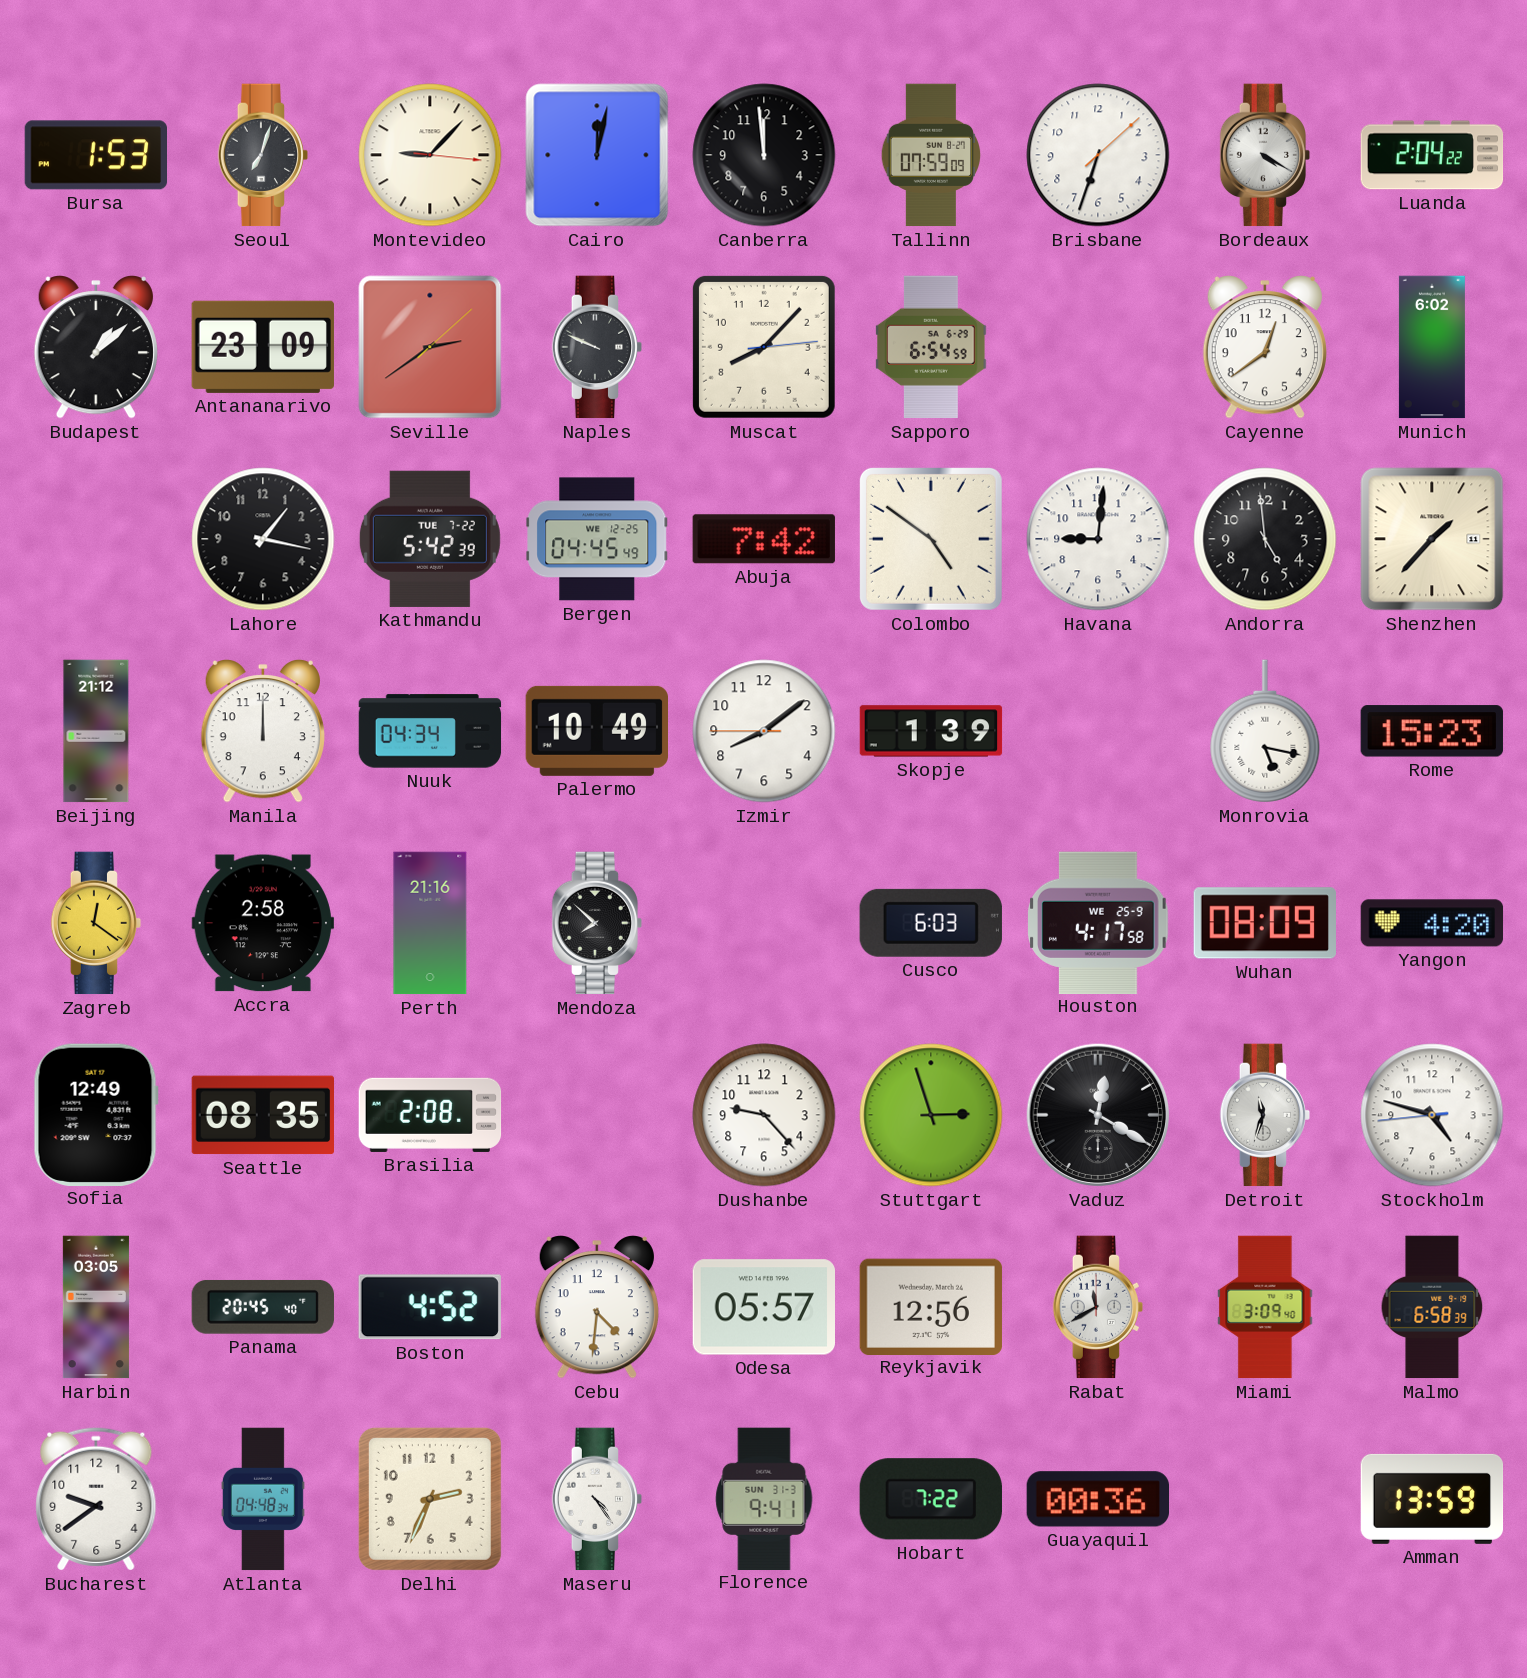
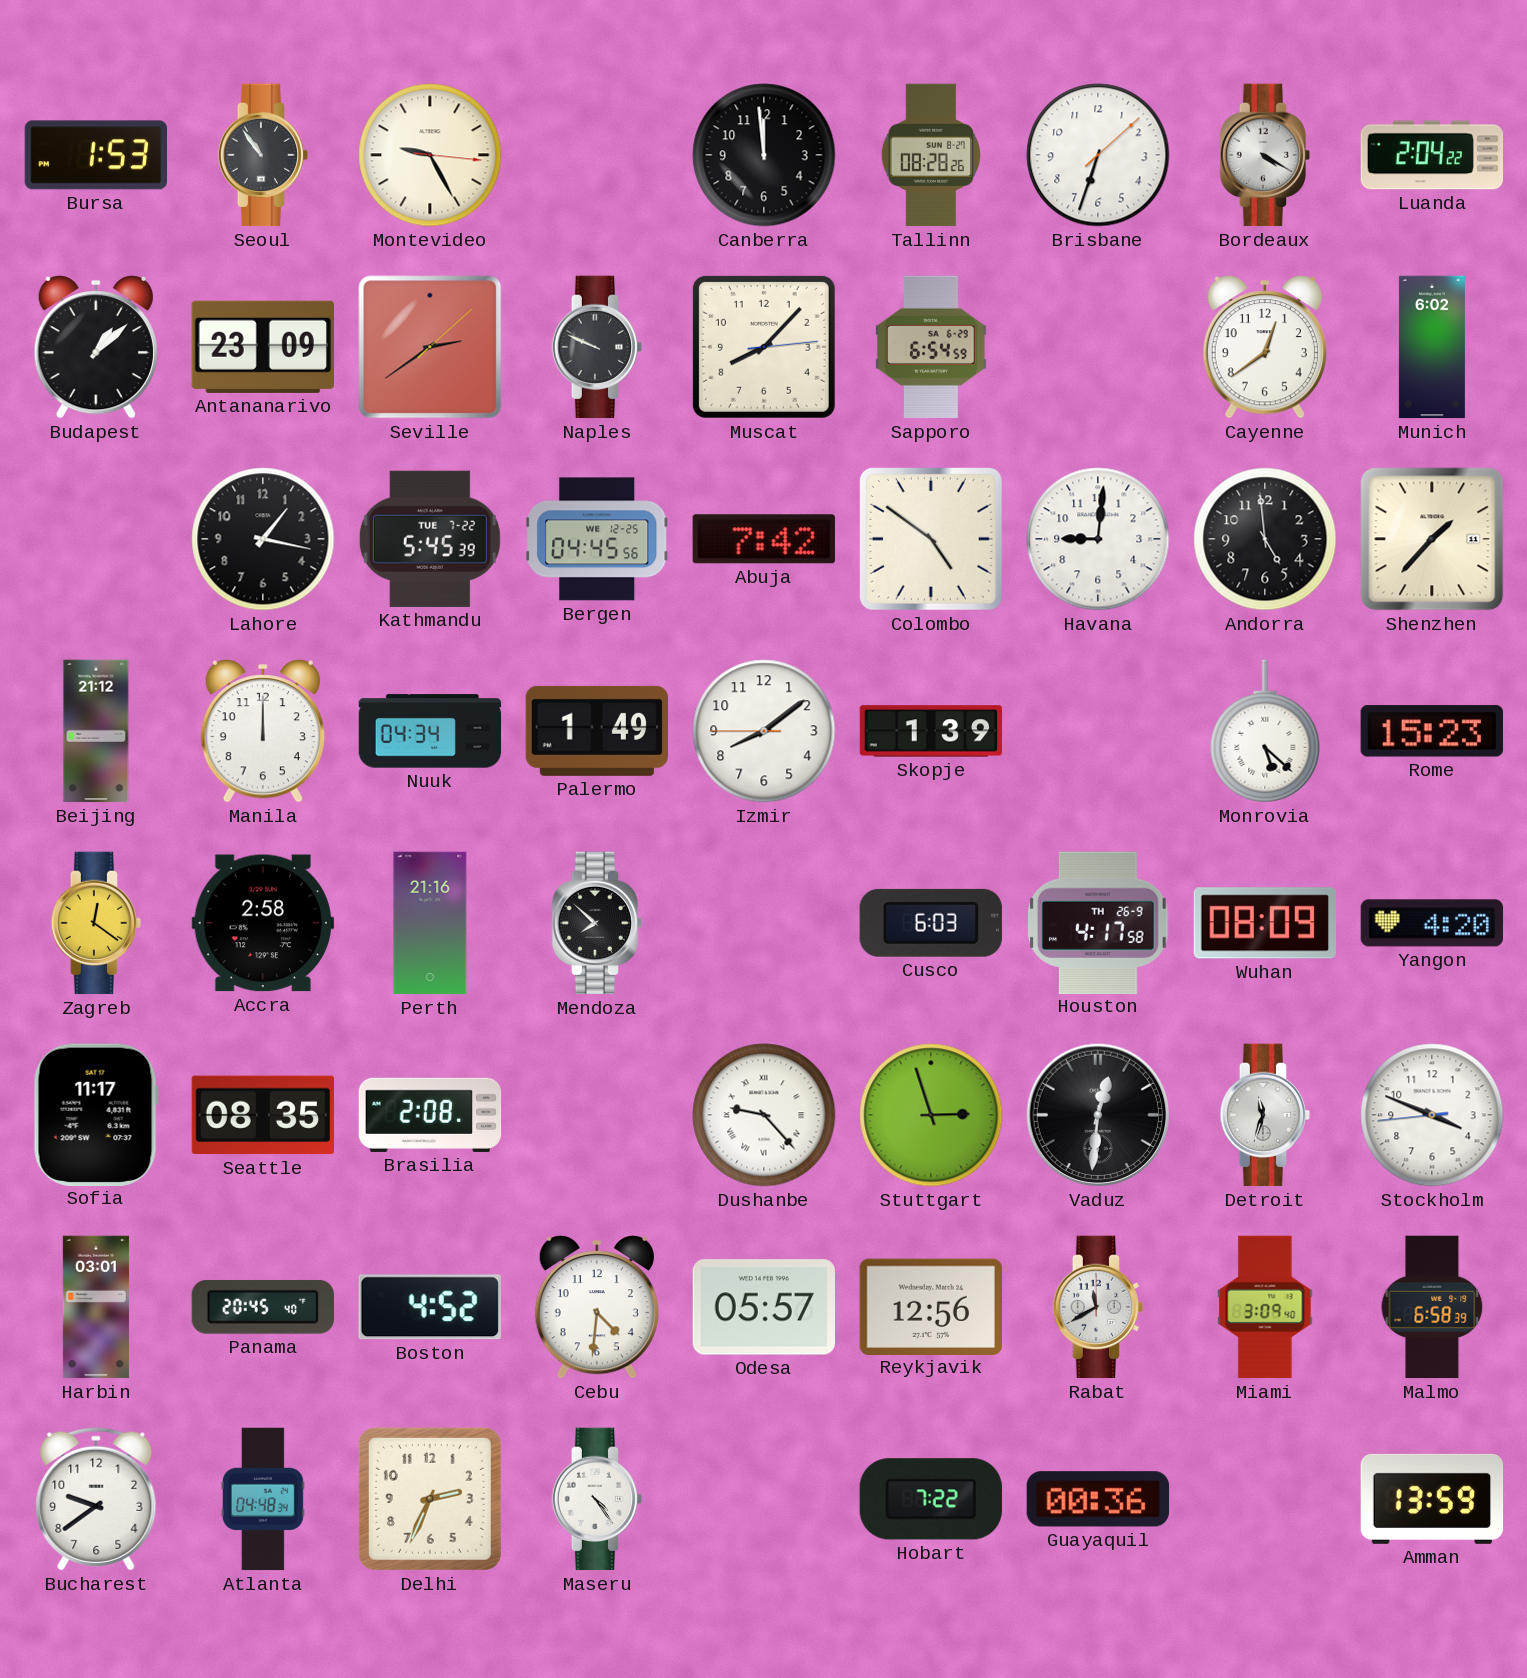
Seoul: 7:03 -> 10:54 (263, 155)
Montevideo: 9:07 -> 9:25 (430, 155)
Cairo: 12:02 -> none (597, 155)
Tallinn: 07:59 -> 08:28 (931, 155)
Kathmandu: 5:42 -> 5:45 (430, 539)
Bergen: 04:45:49 -> 04:45:56 (597, 539)
Palermo: 10:49 -> 1:49 (596, 731)
Monrovia: 5:17 -> 5:22 (1265, 731)
Houston date: WE 25-9 -> TH 26-9 (1098, 922)
Sofia: 12:49 -> 11:17 (96, 1114)
Dushanbe numerals: Arabic -> Roman (764, 1115)
Vaduz: 12:20 -> 12:31 (1098, 1115)
Stockholm: 4:47 -> 3:48 (1432, 1115)
Harbin: 03:05 -> 03:01 (96, 1307)
Florence: 9:41 -> none (764, 1498)
